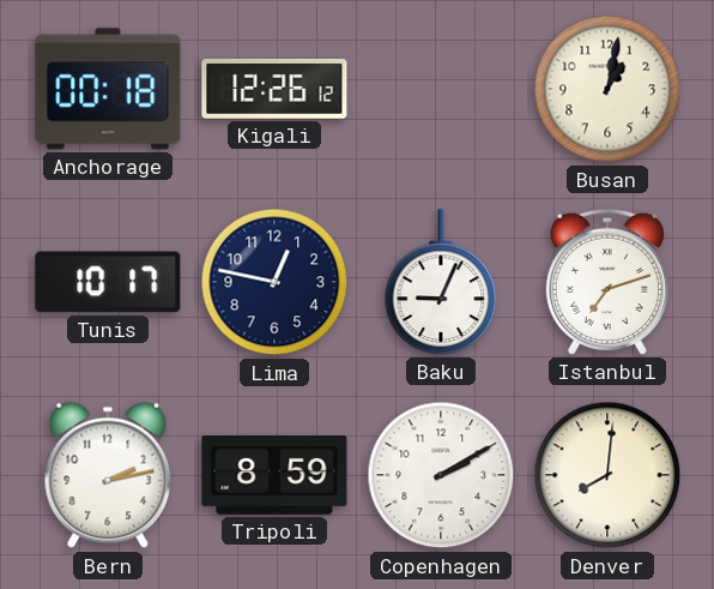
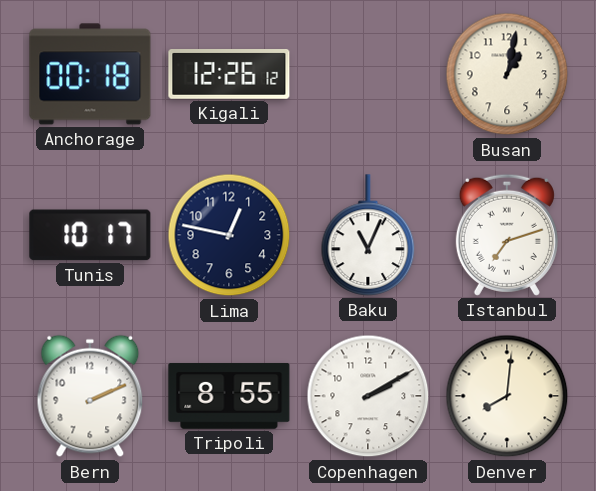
Baku: 9:04 -> 11:04 (368, 235)
Bern: 2:13 -> 2:11 (90, 396)
Tripoli: 8:59 -> 8:55 (229, 396)
